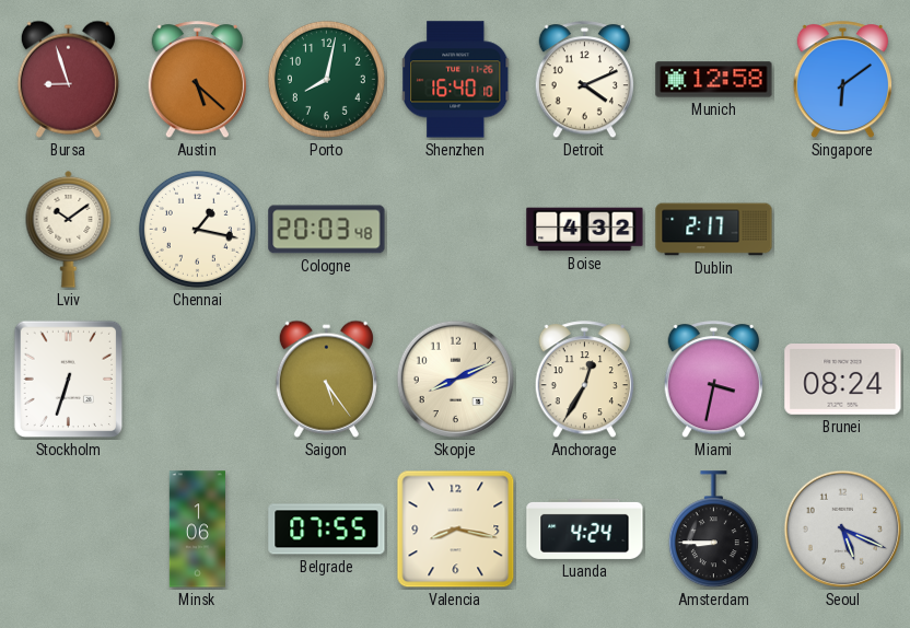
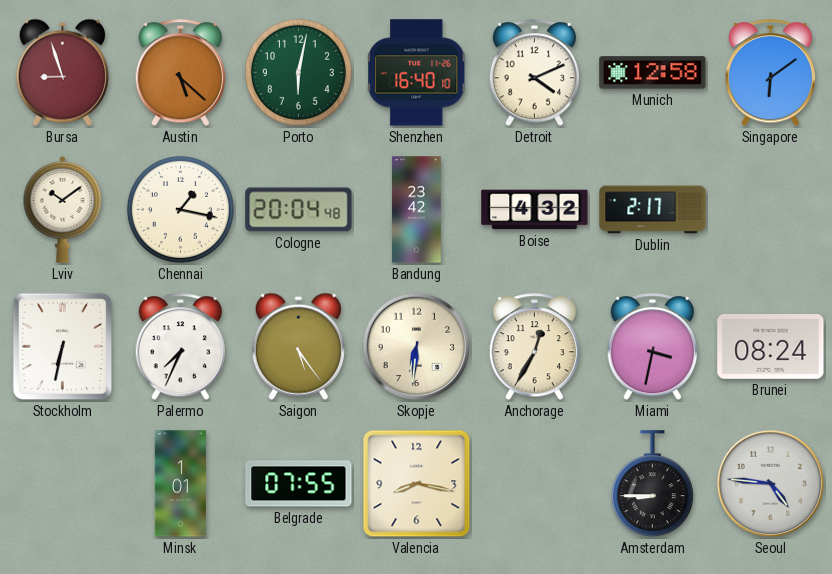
Porto: 8:02 -> 6:02 (298, 72)
Cologne: 20:03 -> 20:04 (299, 210)
Bandung: none -> 23:42 (417, 210)
Stockholm: 6:33 -> 6:32 (63, 347)
Palermo: none -> 7:34 (180, 347)
Skopje: 8:11 -> 6:31 (417, 347)
Minsk: 1:06 -> 1:01 (180, 484)
Luanda: 4:24 -> none (585, 528)
Seoul: 5:19 -> 4:46 (771, 484)
